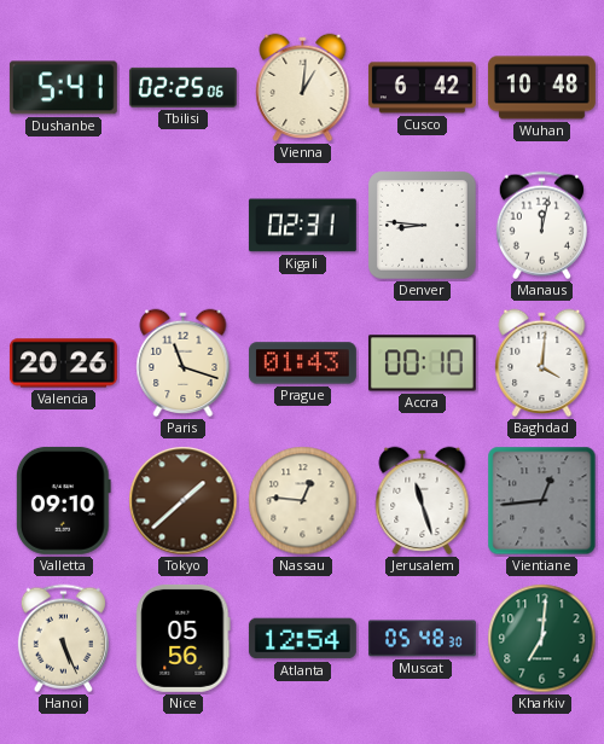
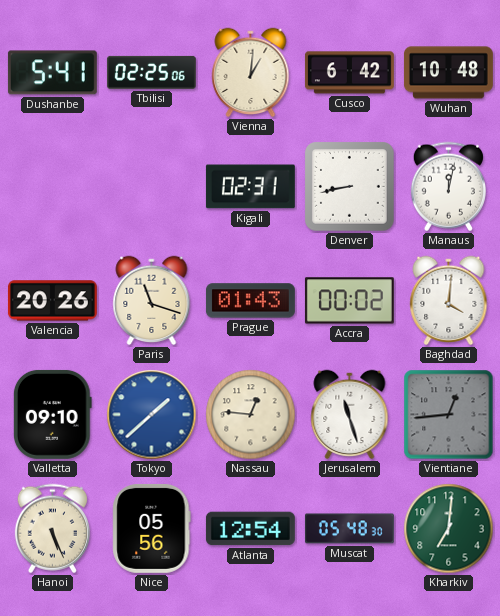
Denver: 8:46 -> 8:43 (350, 187)
Accra: 00:10 -> 00:02 (349, 301)
Tokyo dial: brown -> blue (152, 415)
